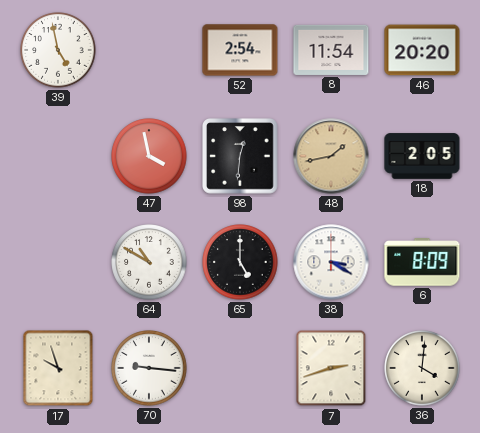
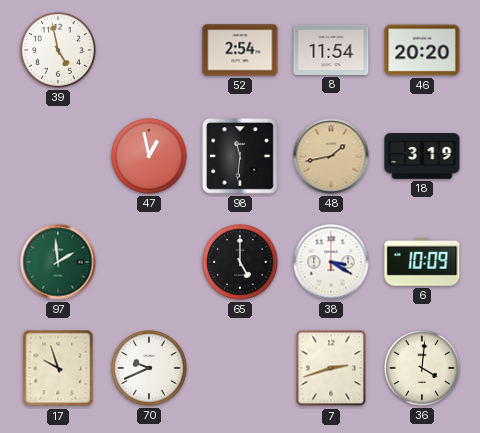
47: 3:58 -> 12:58 (149, 156)
98: 12:31 -> 11:31 (240, 156)
18: 2:05 -> 3:19 (422, 156)
97: none -> 1:59 (58, 262)
64: 10:50 -> none (149, 262)
6: 8:09 -> 10:09 (422, 262)
70: 9:16 -> 9:41 (149, 368)
